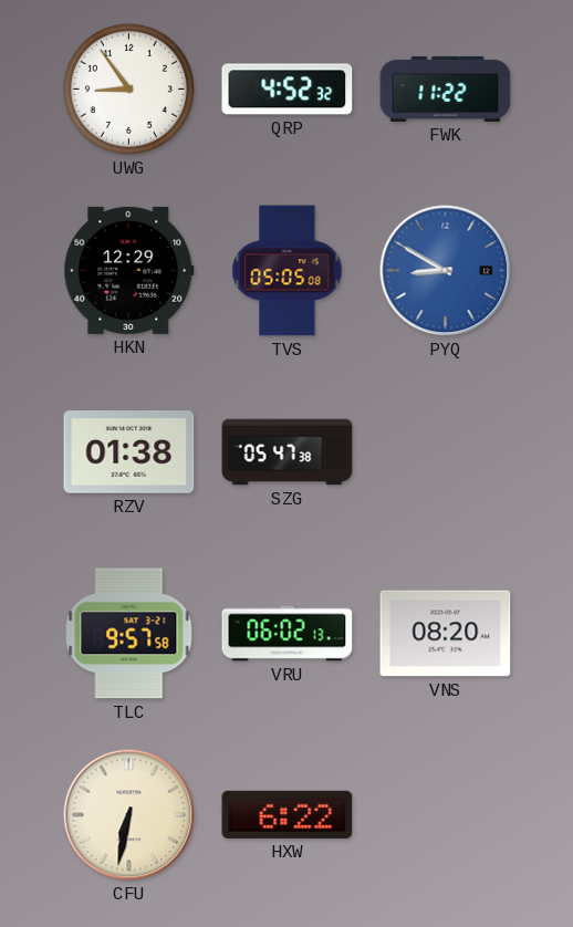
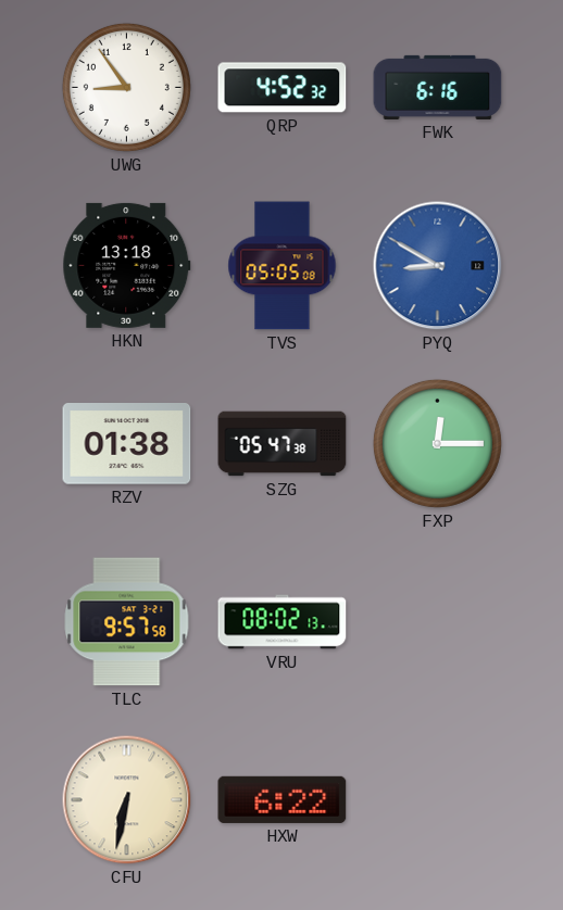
FWK: 11:22 -> 6:16 (438, 87)
HKN: 12:29 -> 13:18 (127, 265)
FXP: none -> 12:15 (437, 443)
VRU: 06:02 -> 08:02 (283, 622)
VNS: 08:20 -> none (446, 634)
